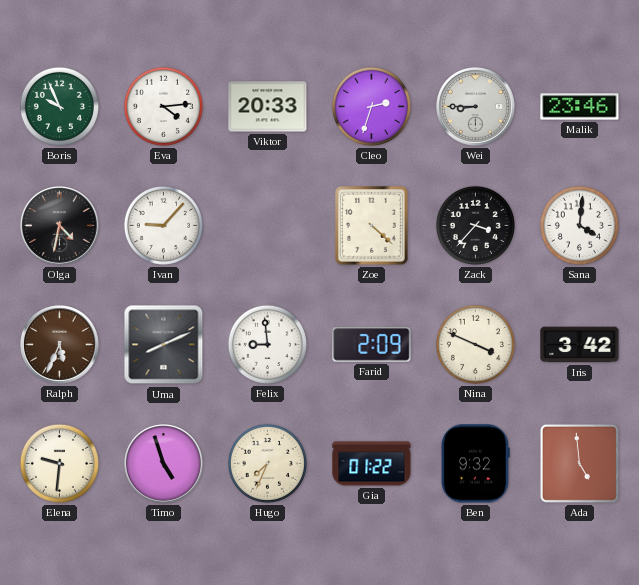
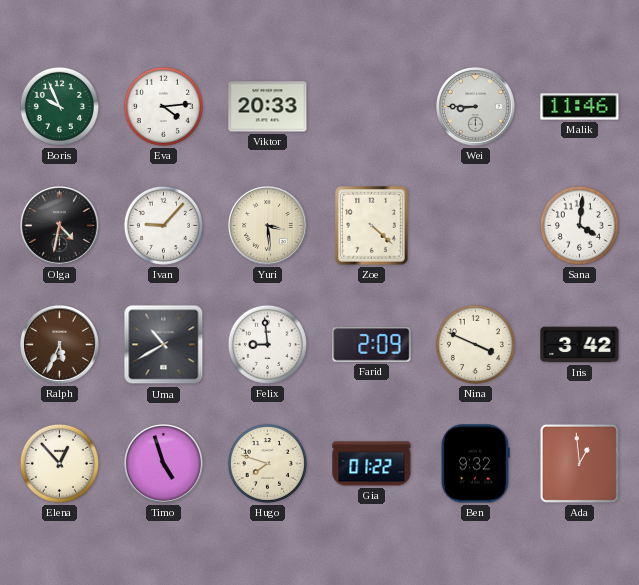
Cleo: 2:33 -> none (371, 106)
Malik: 23:46 -> 11:46 (580, 107)
Yuri: none -> 3:29 (268, 226)
Zack: 3:37 -> none (475, 225)
Uma: 8:11 -> 10:40 (164, 345)
Elena: 9:31 -> 12:53 (59, 463)
Hugo: 7:34 -> 7:48 (267, 463)
Ada: 4:59 -> 12:59 (579, 463)
